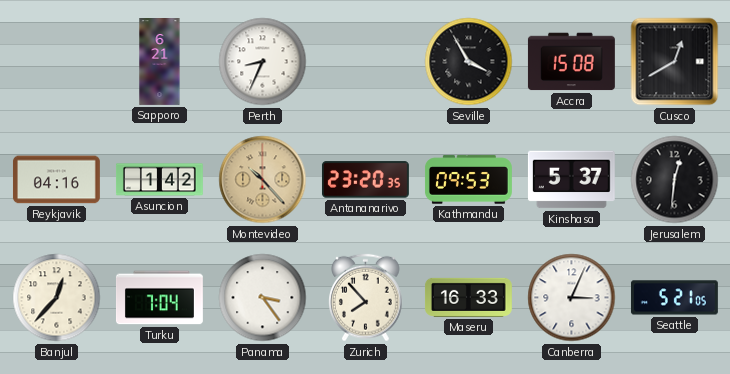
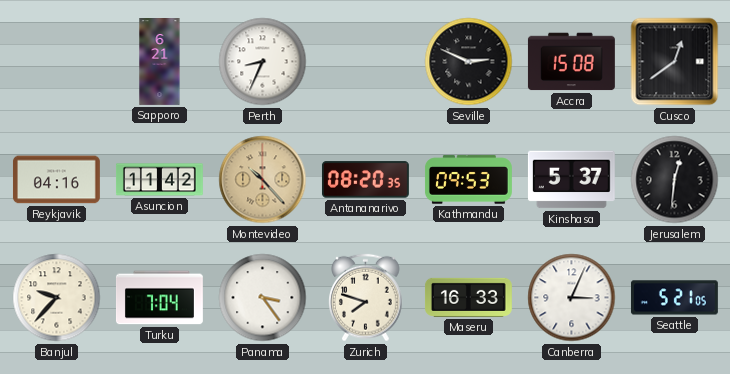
Seville: 3:55 -> 2:49 (469, 62)
Cusco: 12:40 -> 12:39 (675, 62)
Asuncion: 1:42 -> 11:42 (159, 180)
Antananarivo: 23:20 -> 08:20 (365, 180)
Banjul: 12:37 -> 9:37 (57, 298)
Zurich: 7:53 -> 7:48 (366, 298)
